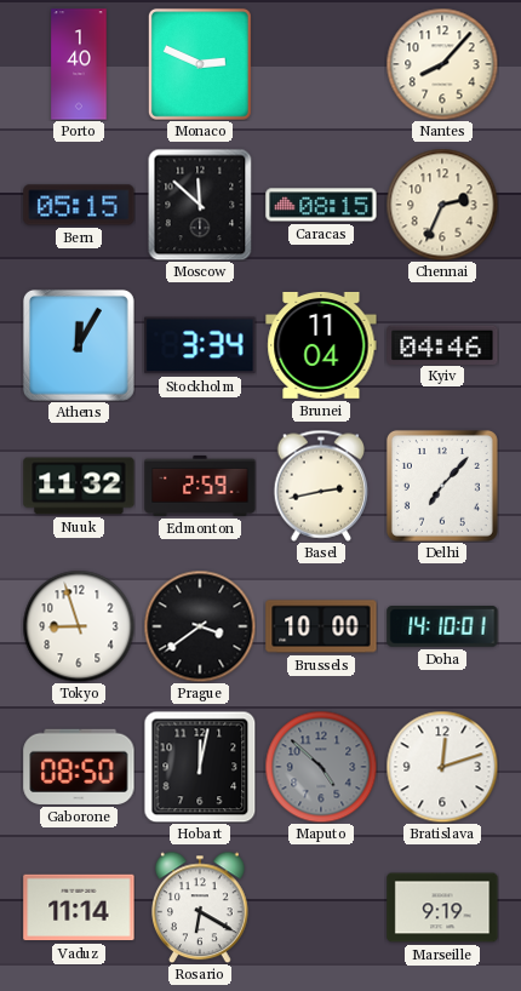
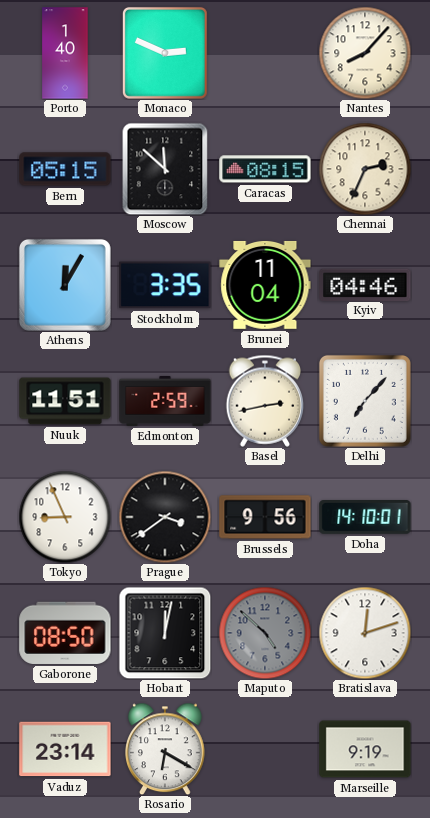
Stockholm: 3:34 -> 3:35 (165, 285)
Nuuk: 11:32 -> 11:51 (65, 401)
Tokyo: 8:57 -> 8:56 (65, 517)
Brussels: 10:00 -> 9:56 (265, 517)
Vaduz: 11:14 -> 23:14 (65, 749)
